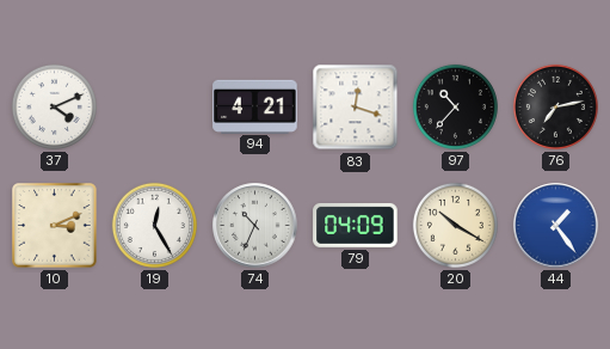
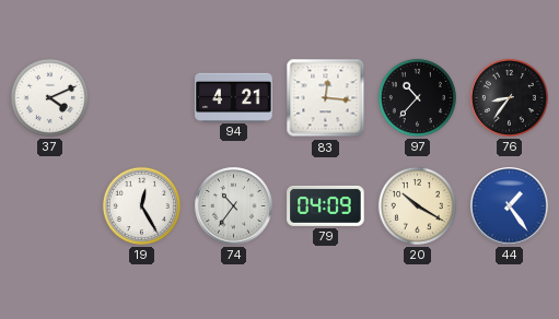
83: 12:18 -> 12:16 (326, 98)
76: 7:13 -> 8:36 (509, 97)
10: 3:11 -> none (55, 226)
74: 10:34 -> 10:36 (234, 206)
